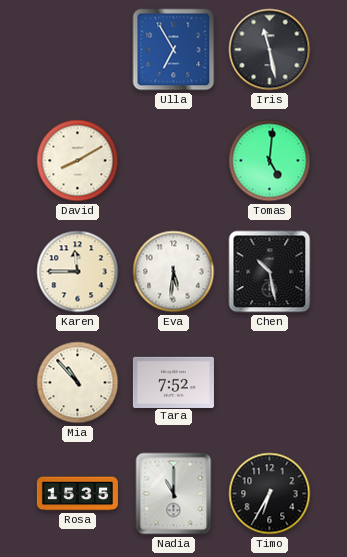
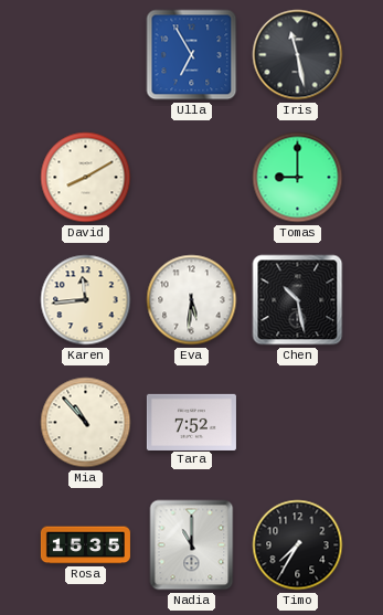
Tomas: 5:01 -> 9:00 (298, 178)
Karen: 11:45 -> 11:44 (86, 300)
Timo: 6:35 -> 7:35 (298, 545)
